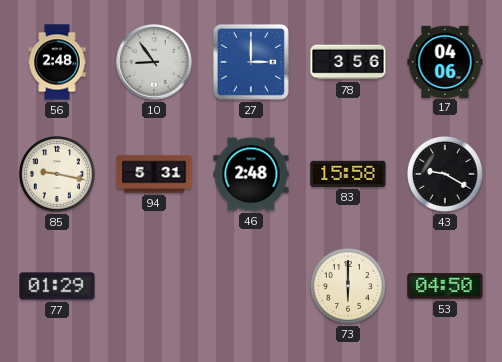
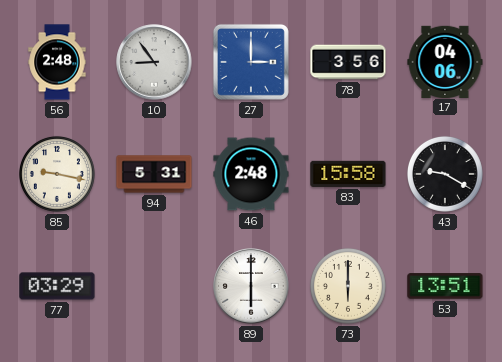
77: 01:29 -> 03:29 (57, 286)
89: none -> 6:00 (251, 286)
53: 04:50 -> 13:51 (445, 286)
